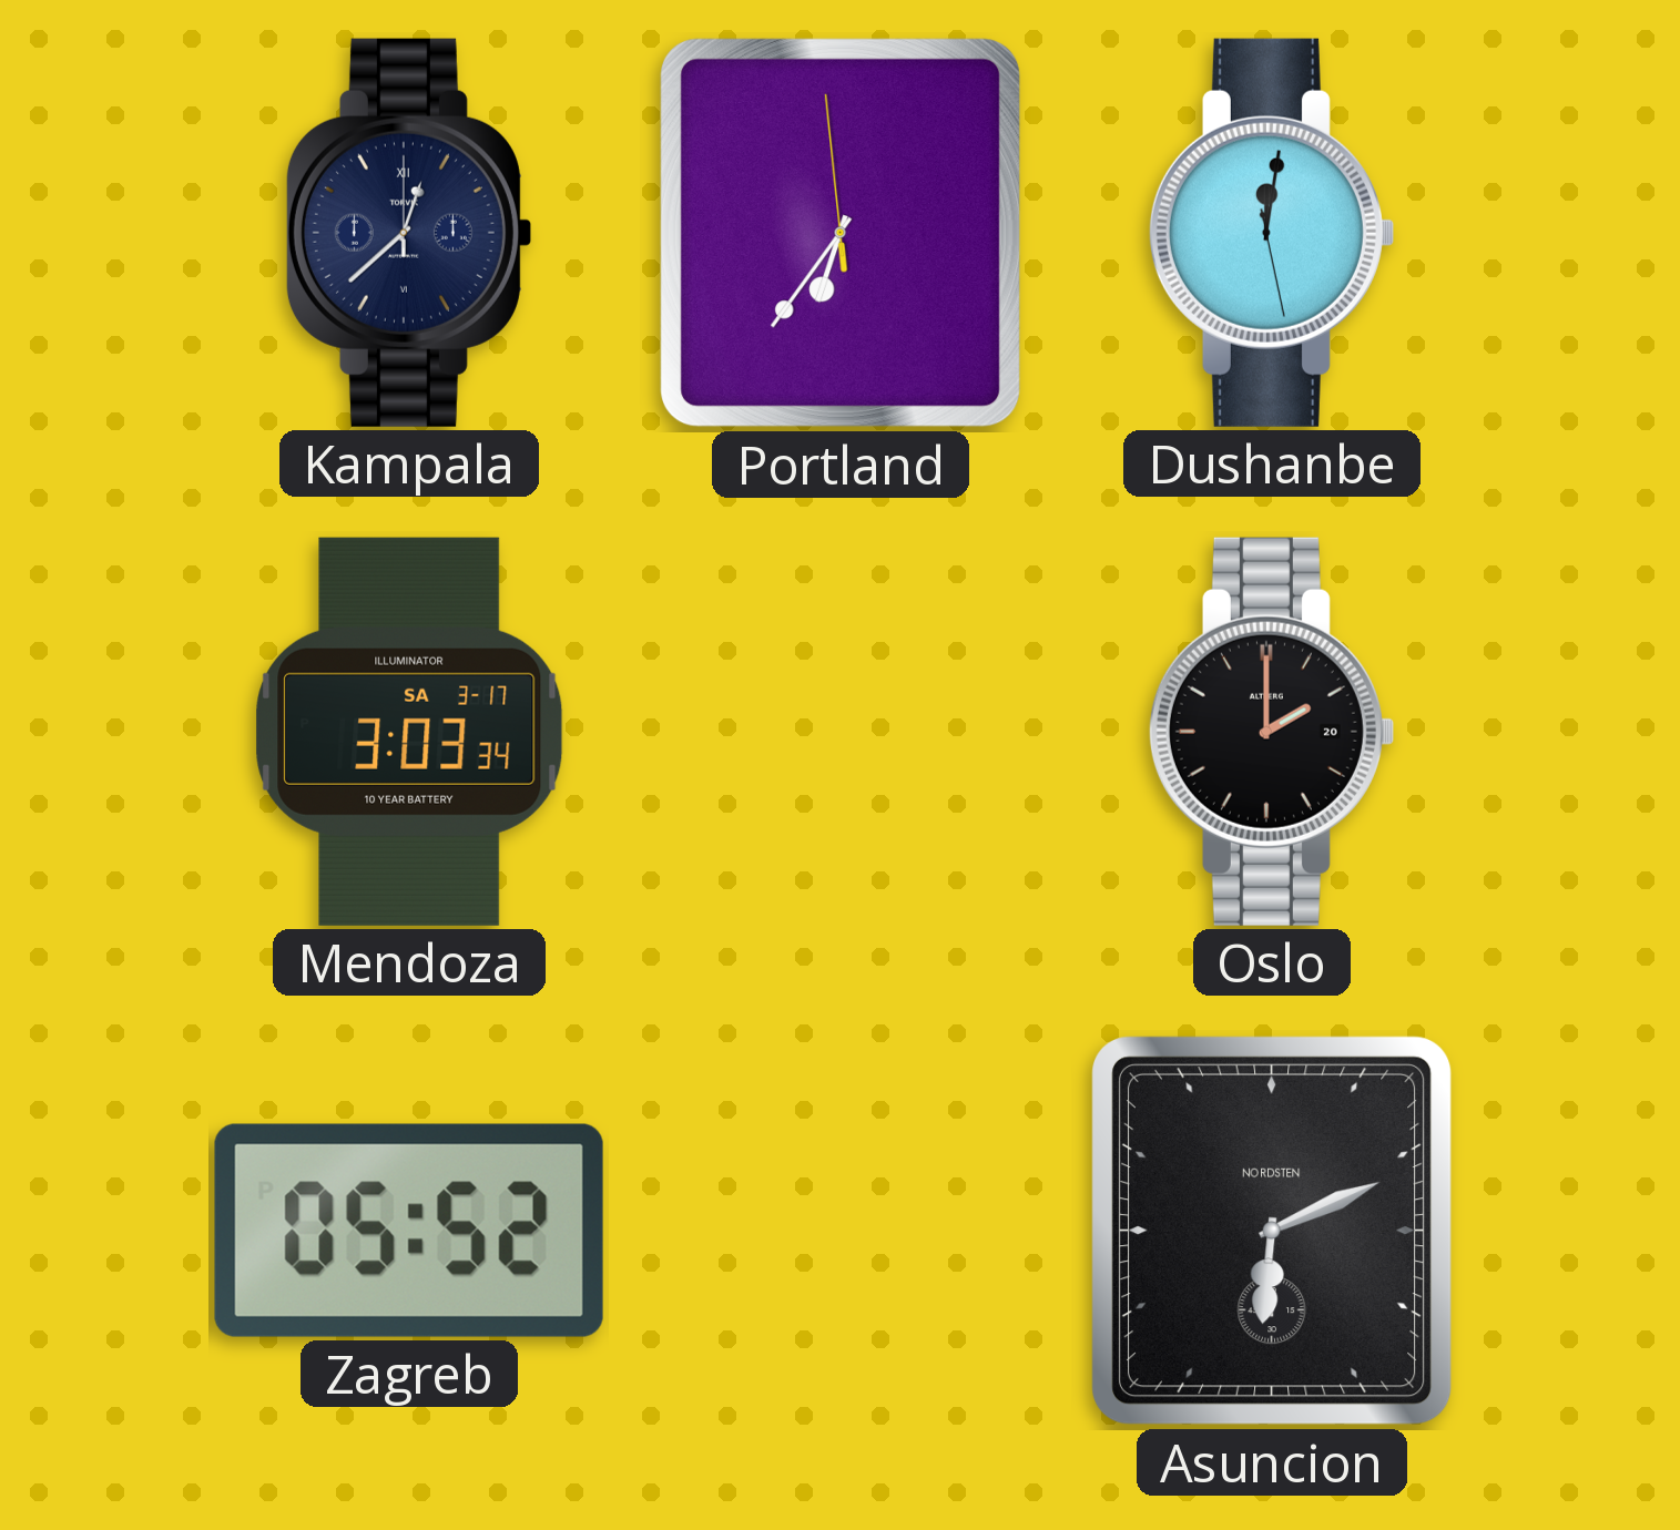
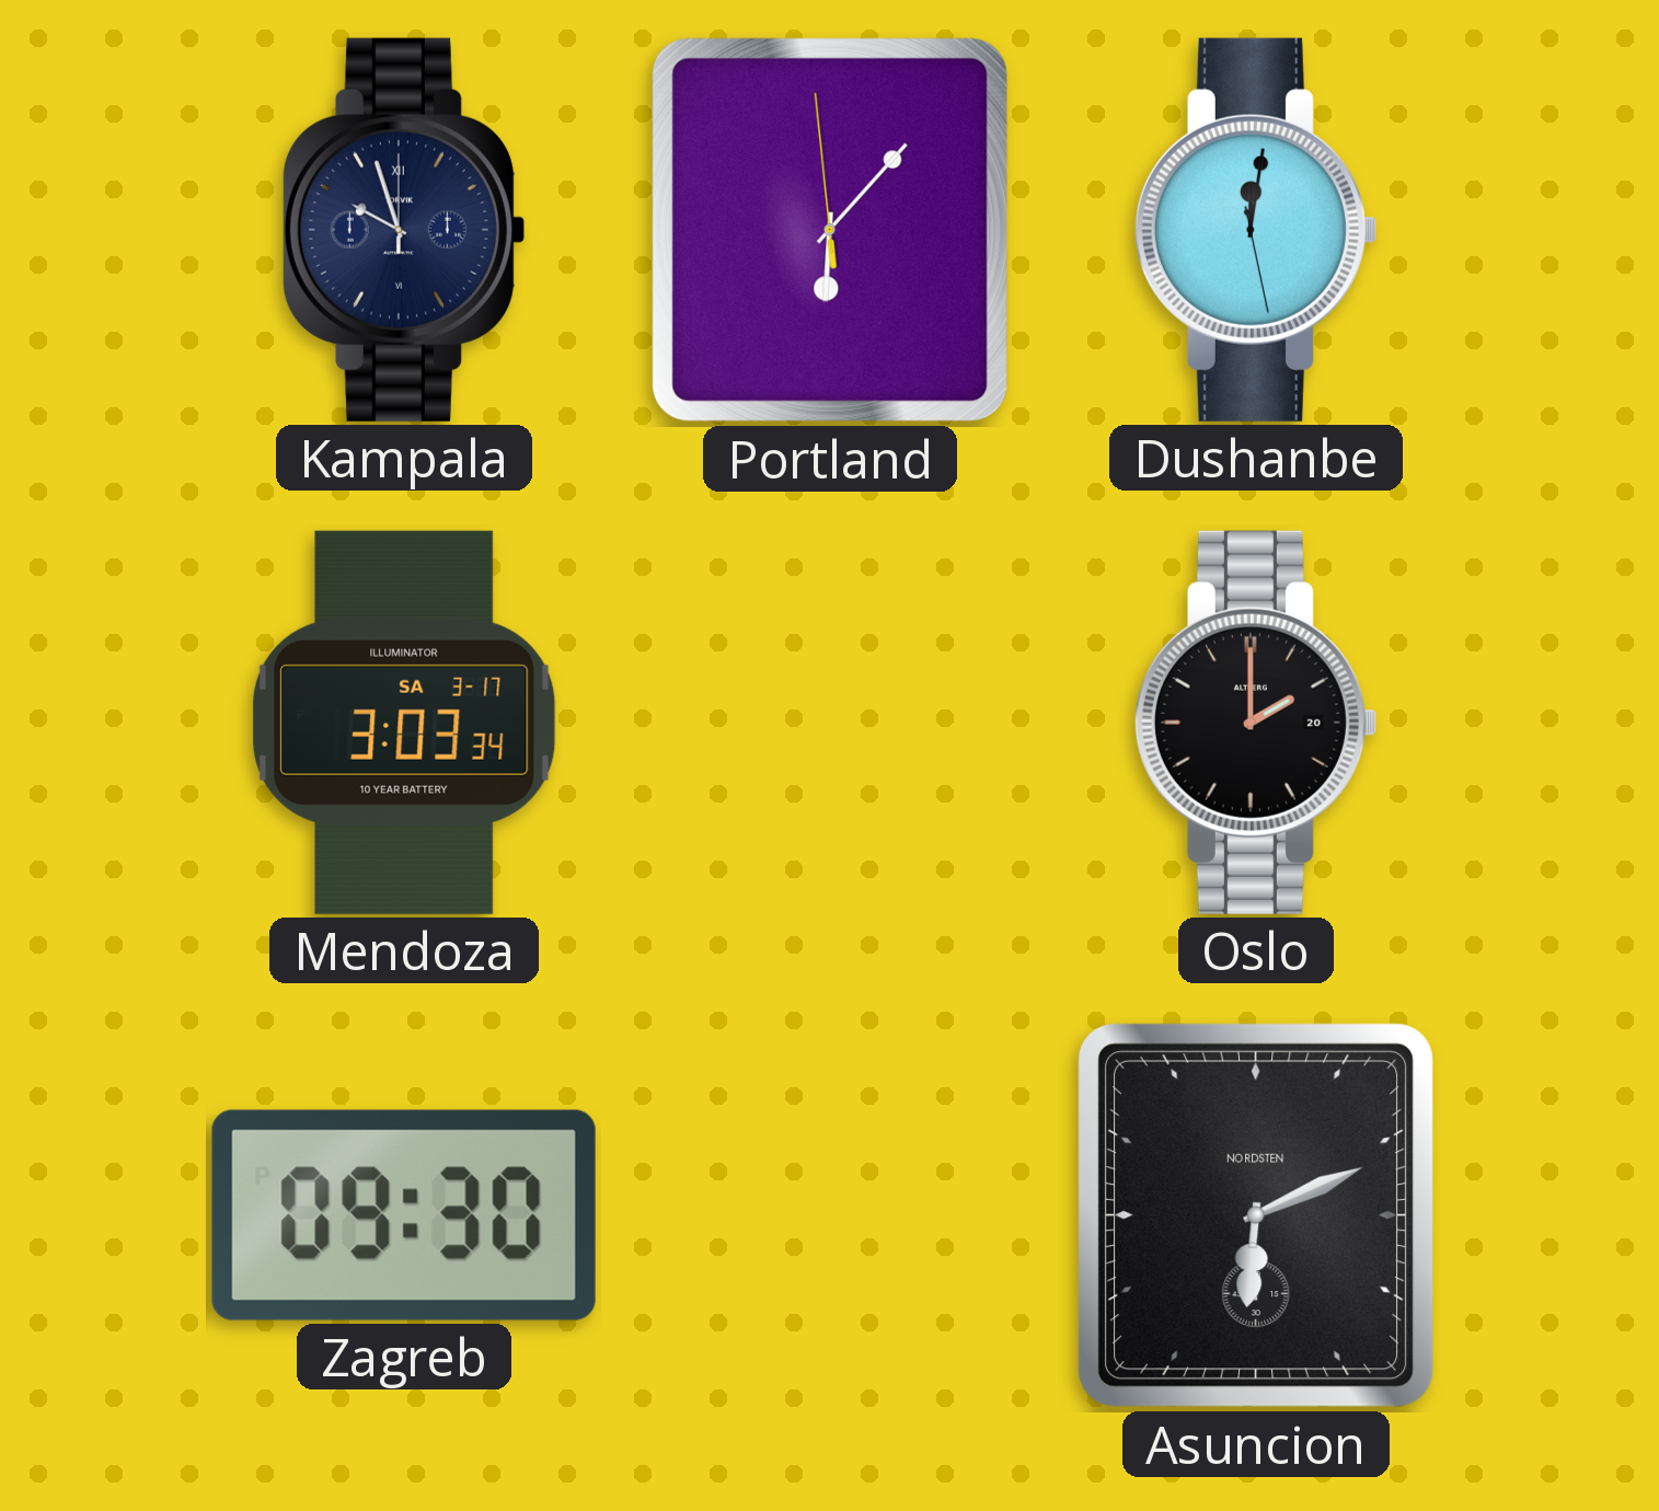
Kampala: 12:38 -> 9:57 (403, 230)
Portland: 6:35 -> 6:06 (830, 230)
Zagreb: 05:52 -> 09:30 (404, 1215)
